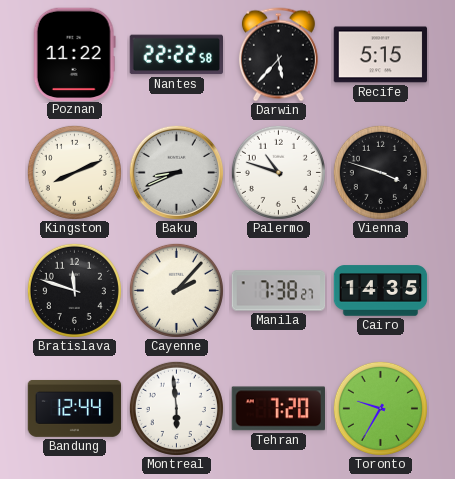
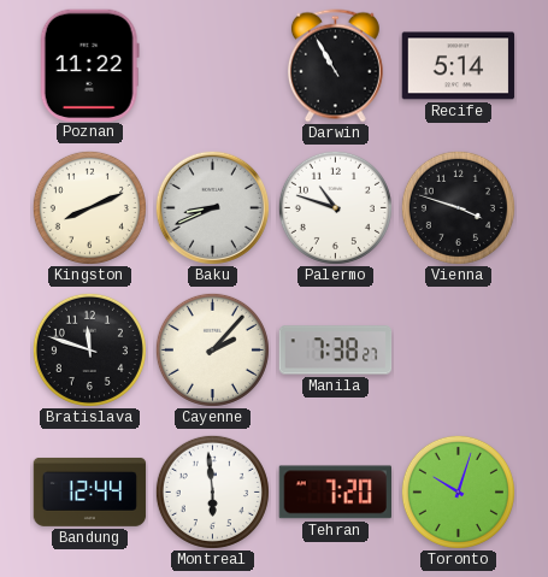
Nantes: 22:22 -> none (176, 55)
Darwin: 5:37 -> 10:55 (335, 66)
Recife: 5:15 -> 5:14 (459, 66)
Cairo: 14:35 -> none (381, 291)
Toronto: 9:35 -> 10:03 (458, 491)
